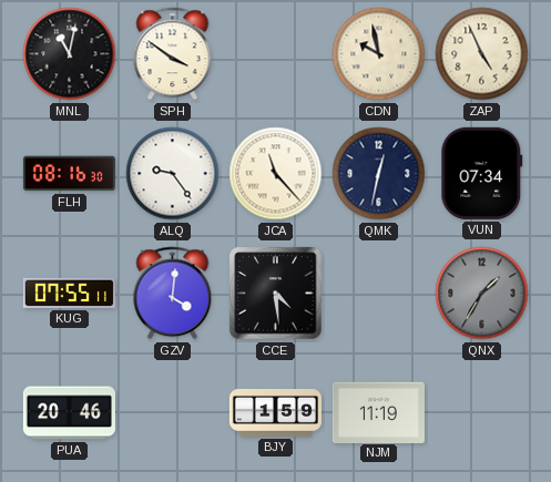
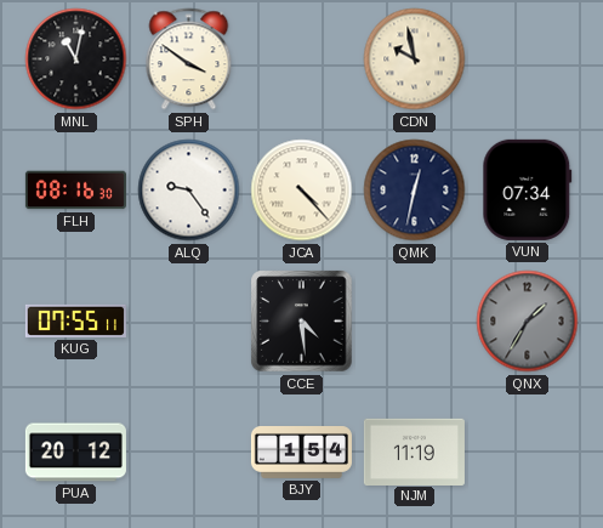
ZAP: 4:56 -> none (482, 54)
JCA: 11:23 -> 4:23 (302, 191)
GZV: 4:01 -> none (173, 294)
PUA: 20:46 -> 20:12 (75, 453)
BJY: 1:59 -> 1:54 (301, 453)
